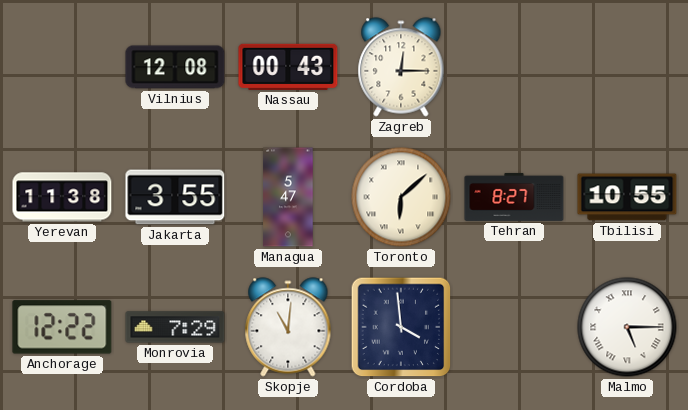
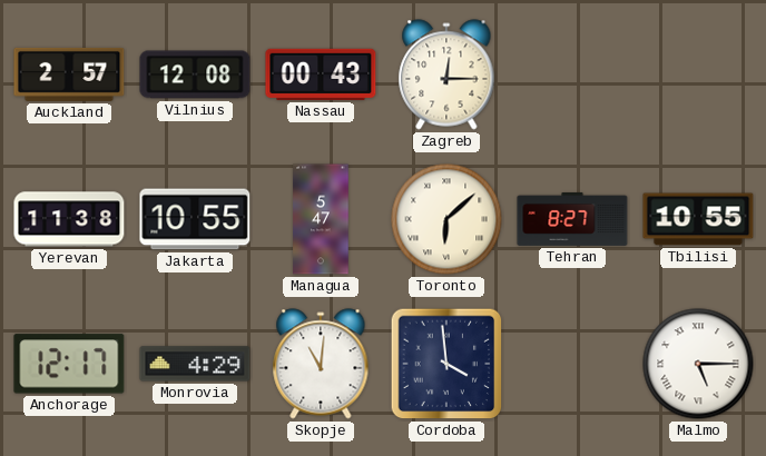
Auckland: none -> 2:57 (69, 75)
Jakarta: 3:55 -> 10:55 (195, 219)
Anchorage: 12:22 -> 12:17 (69, 364)
Monrovia: 7:29 -> 4:29 (195, 364)
